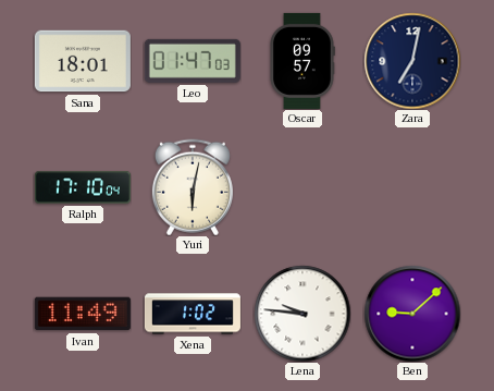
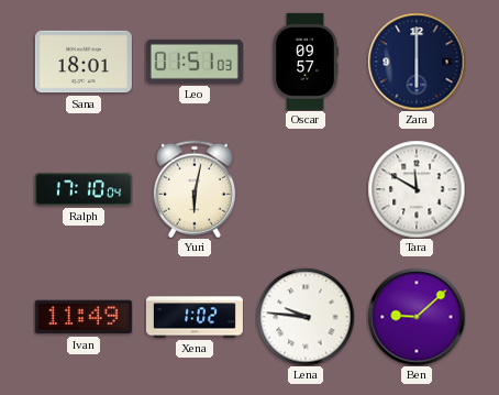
Leo: 01:47 -> 01:51 (195, 62)
Zara: 7:02 -> 6:00 (417, 62)
Tara: none -> 11:50 (417, 189)
